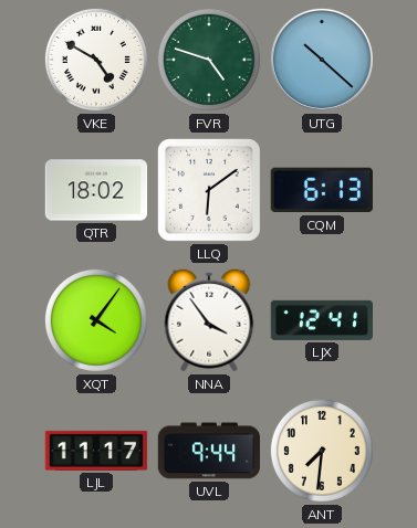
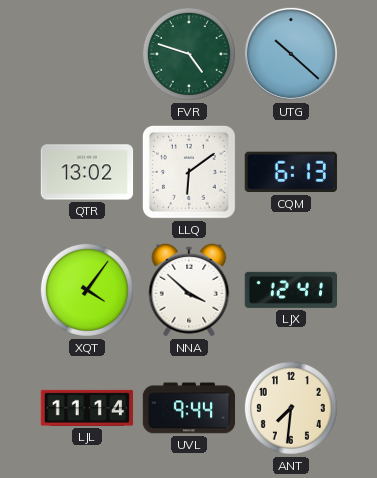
VKE: 4:50 -> none (96, 60)
QTR: 18:02 -> 13:02 (87, 172)
NNA: 3:54 -> 3:52 (189, 290)
LJL: 11:17 -> 11:14 (87, 408)
